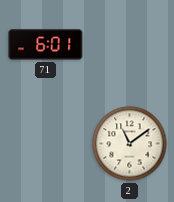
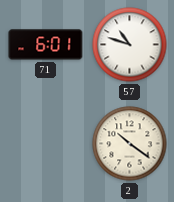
57: none -> 10:48 (130, 45)
2: 11:09 -> 10:21 (130, 144)
